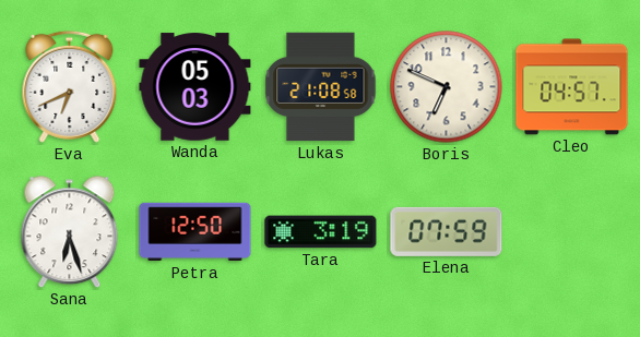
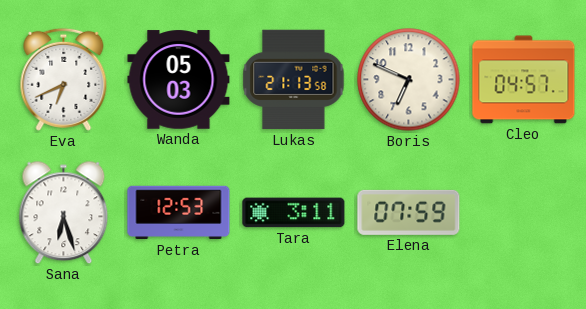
Lukas: 21:08 -> 21:13 (294, 80)
Petra: 12:50 -> 12:53 (179, 213)
Tara: 3:19 -> 3:11 (294, 213)
